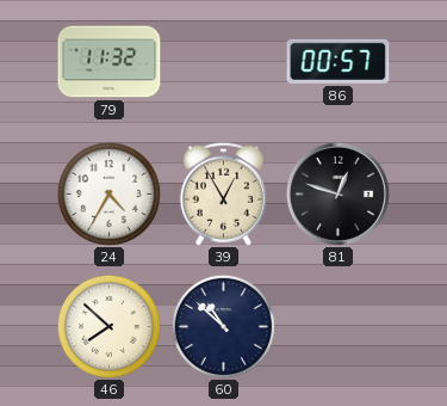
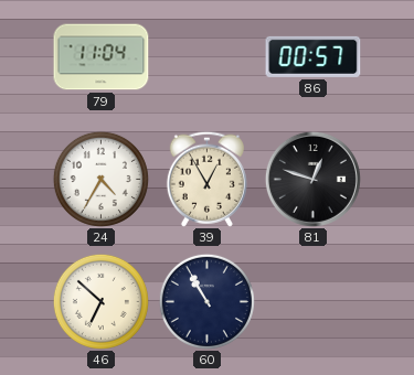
79: 11:32 -> 11:04 (102, 57)
46: 7:52 -> 6:52 (100, 301)
60: 10:52 -> 10:55 (206, 301)
